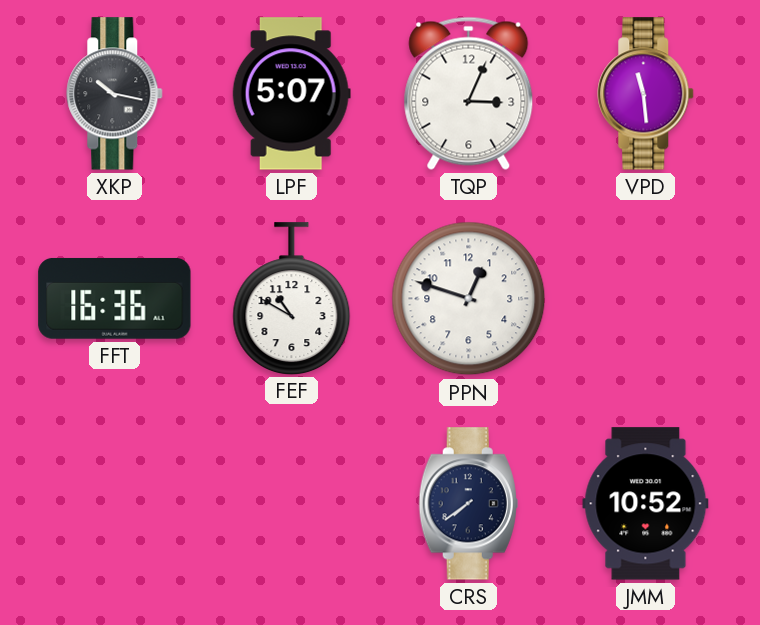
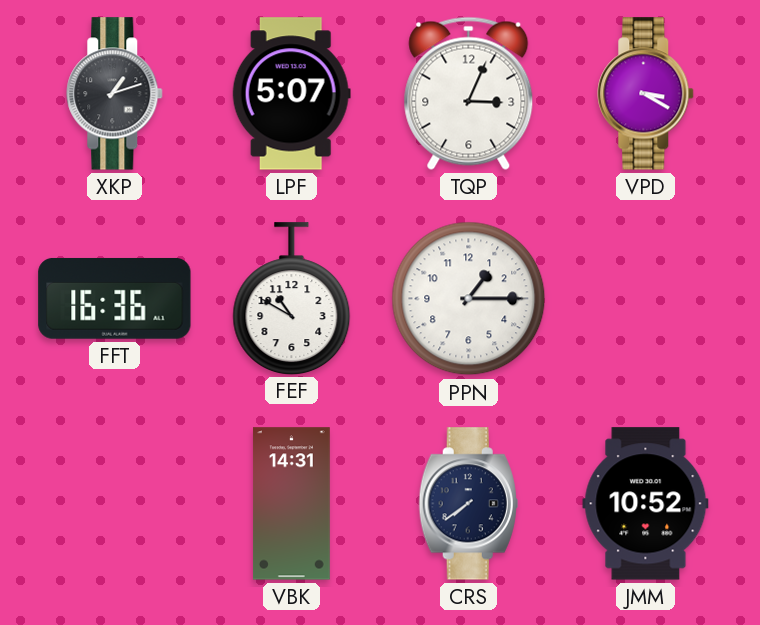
XKP: 10:17 -> 1:12 (115, 94)
VPD: 11:29 -> 3:20 (646, 94)
PPN: 12:48 -> 1:15 (469, 299)
VBK: none -> 14:31 (291, 504)
